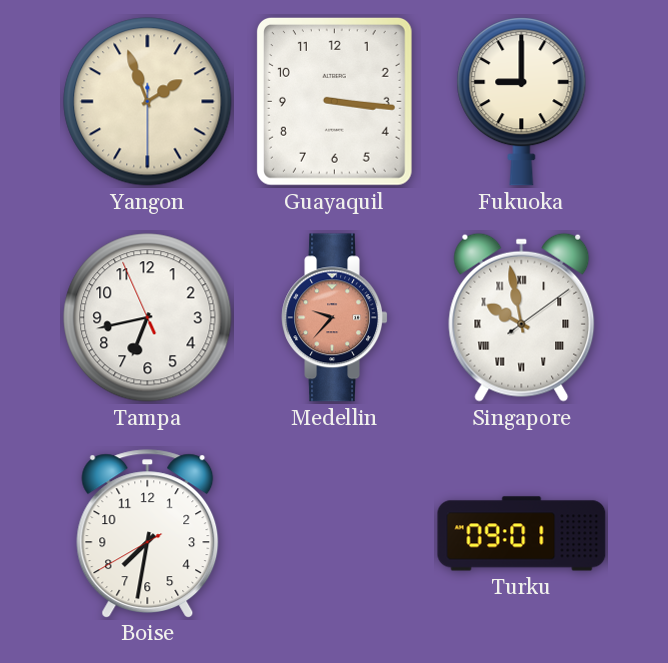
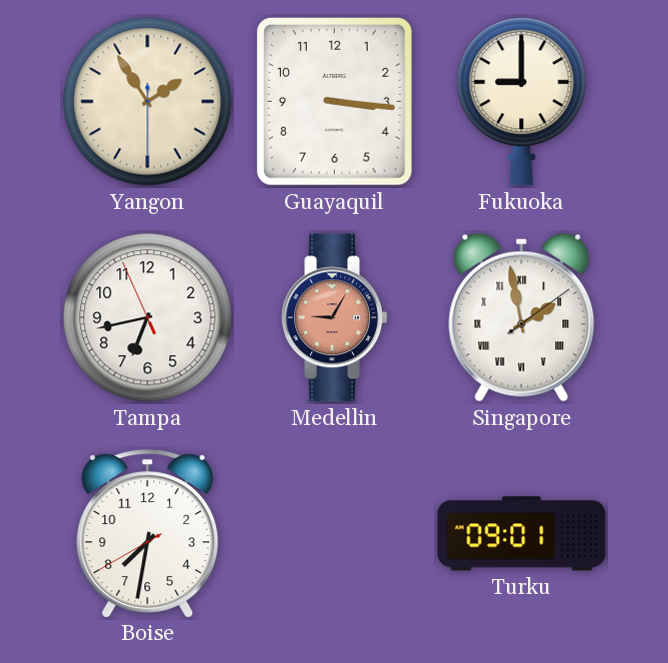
Yangon: 1:56 -> 1:54 (148, 102)
Medellin: 9:37 -> 9:05 (335, 318)
Singapore: 9:58 -> 1:58 (522, 317)
